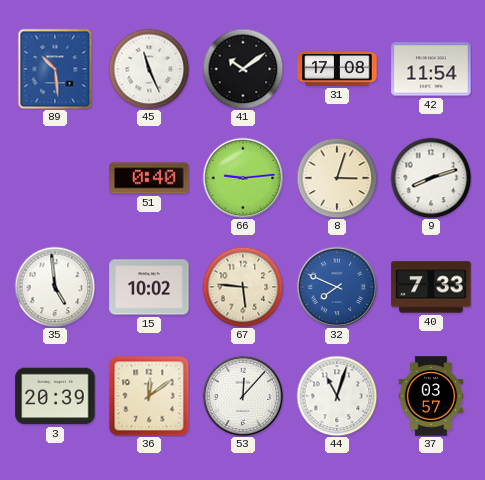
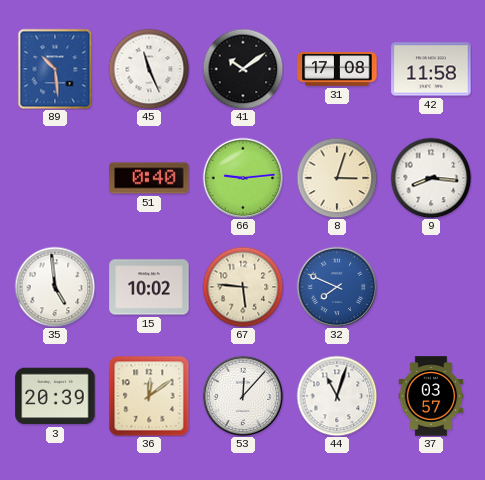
42: 11:54 -> 11:58 (431, 69)
9: 8:12 -> 8:16 (431, 178)
40: 7:33 -> none (431, 287)
